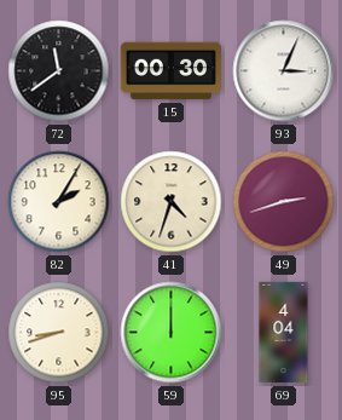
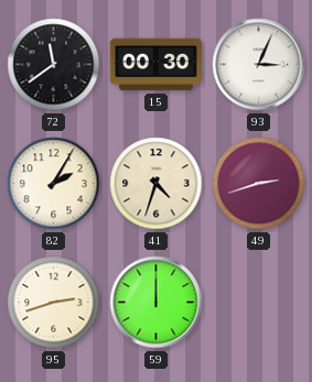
95: 8:42 -> 2:42 (54, 303)
69: 4:04 -> none (284, 333)
